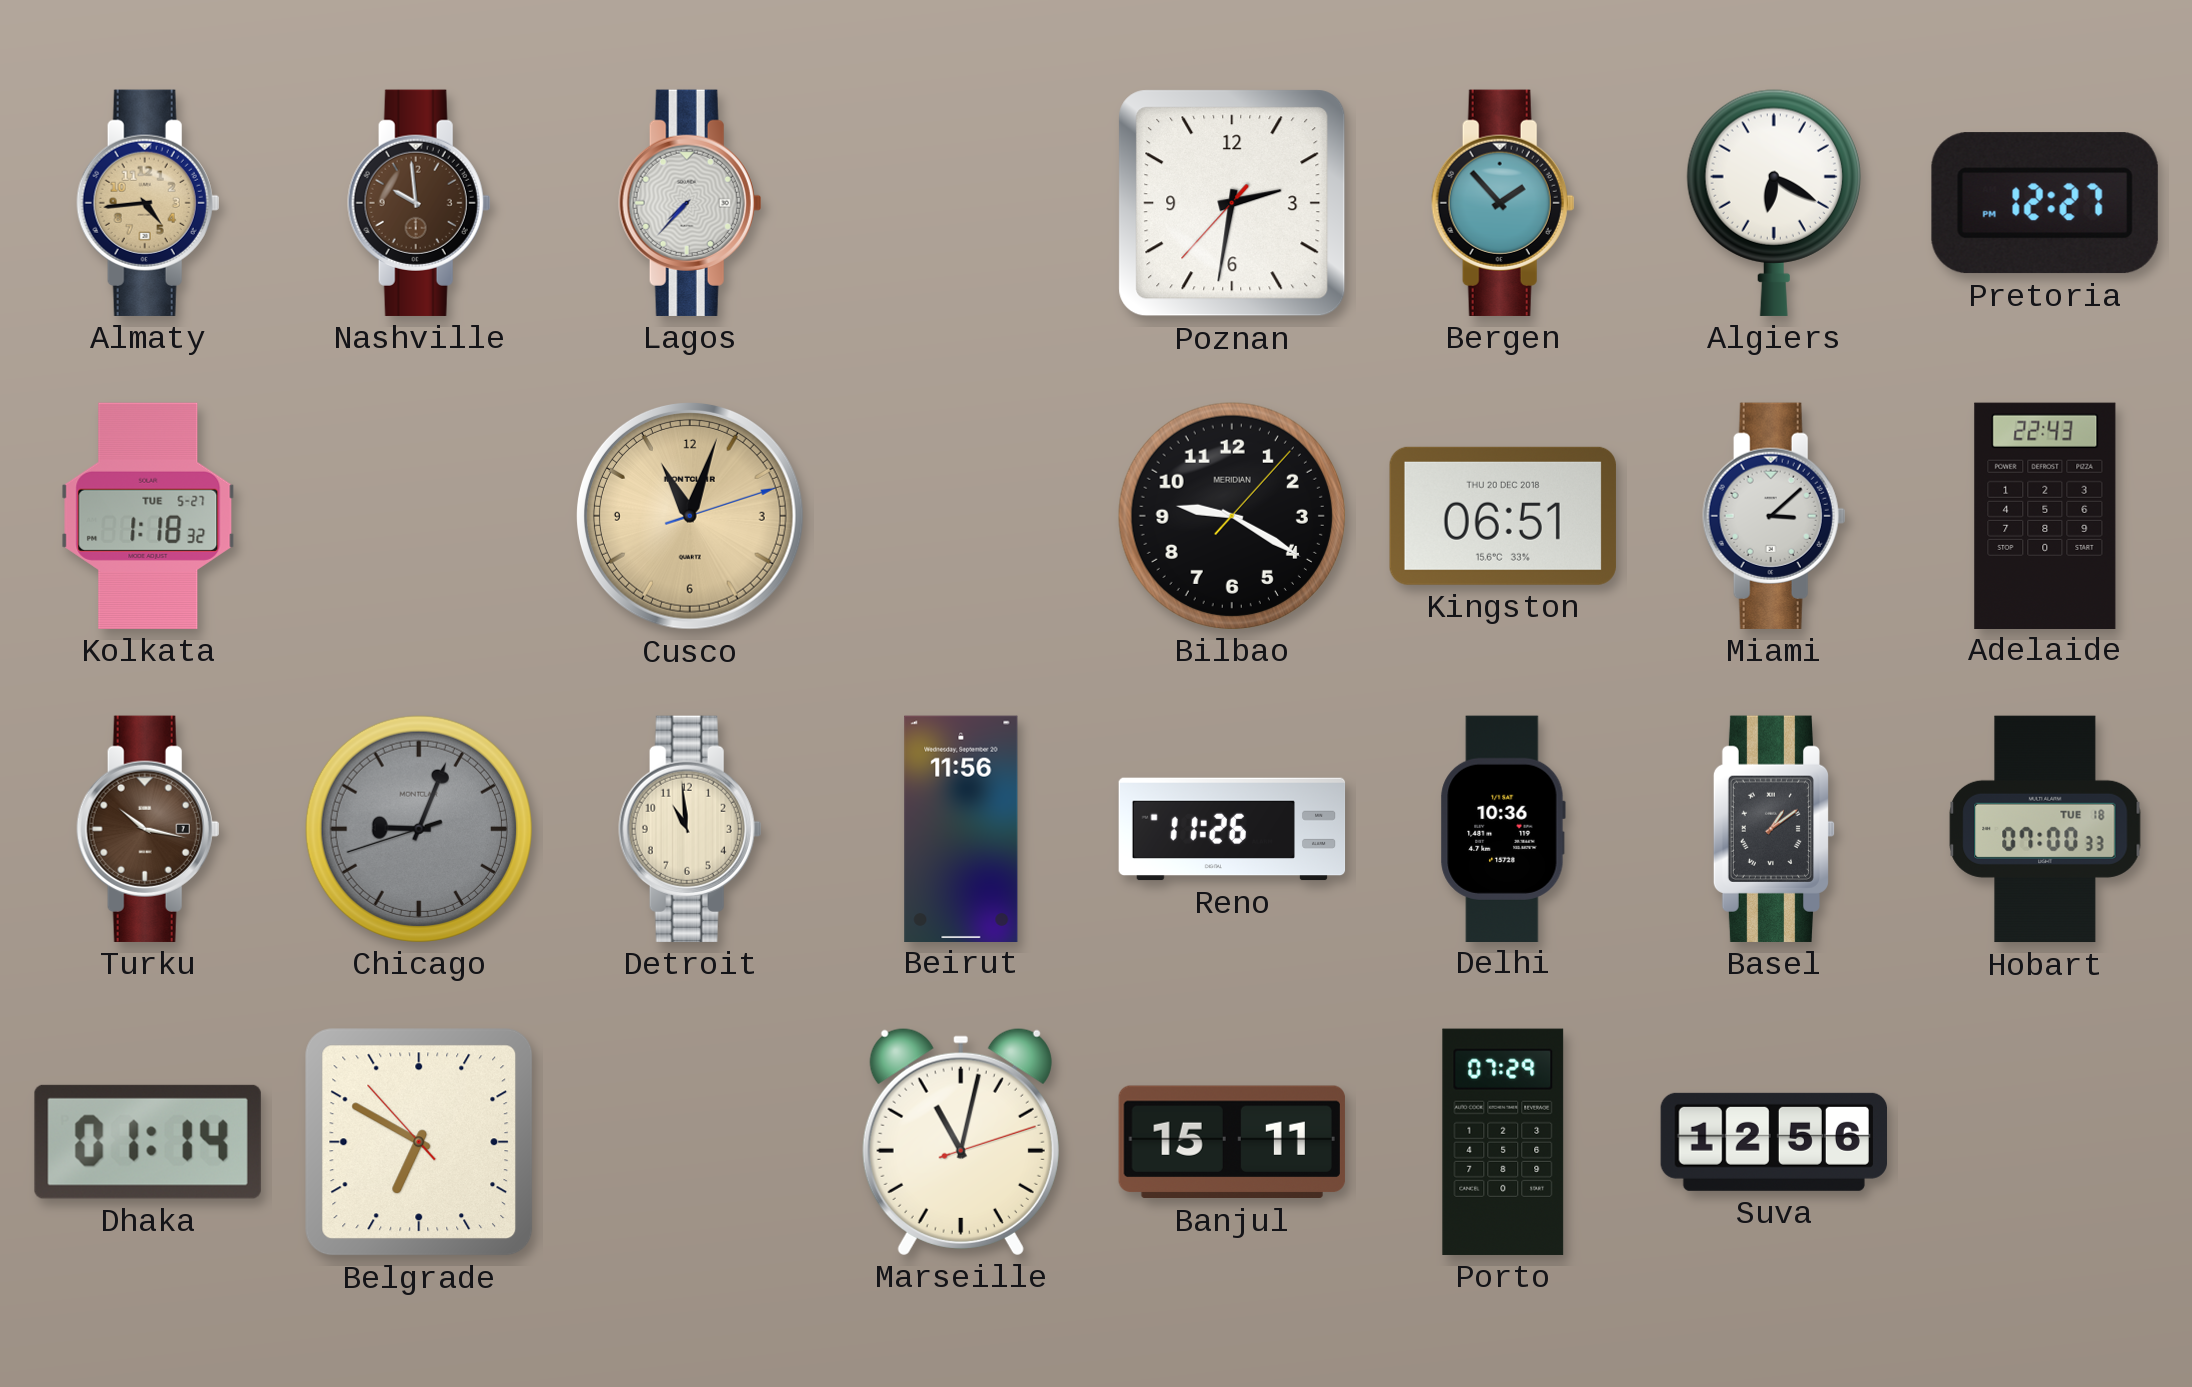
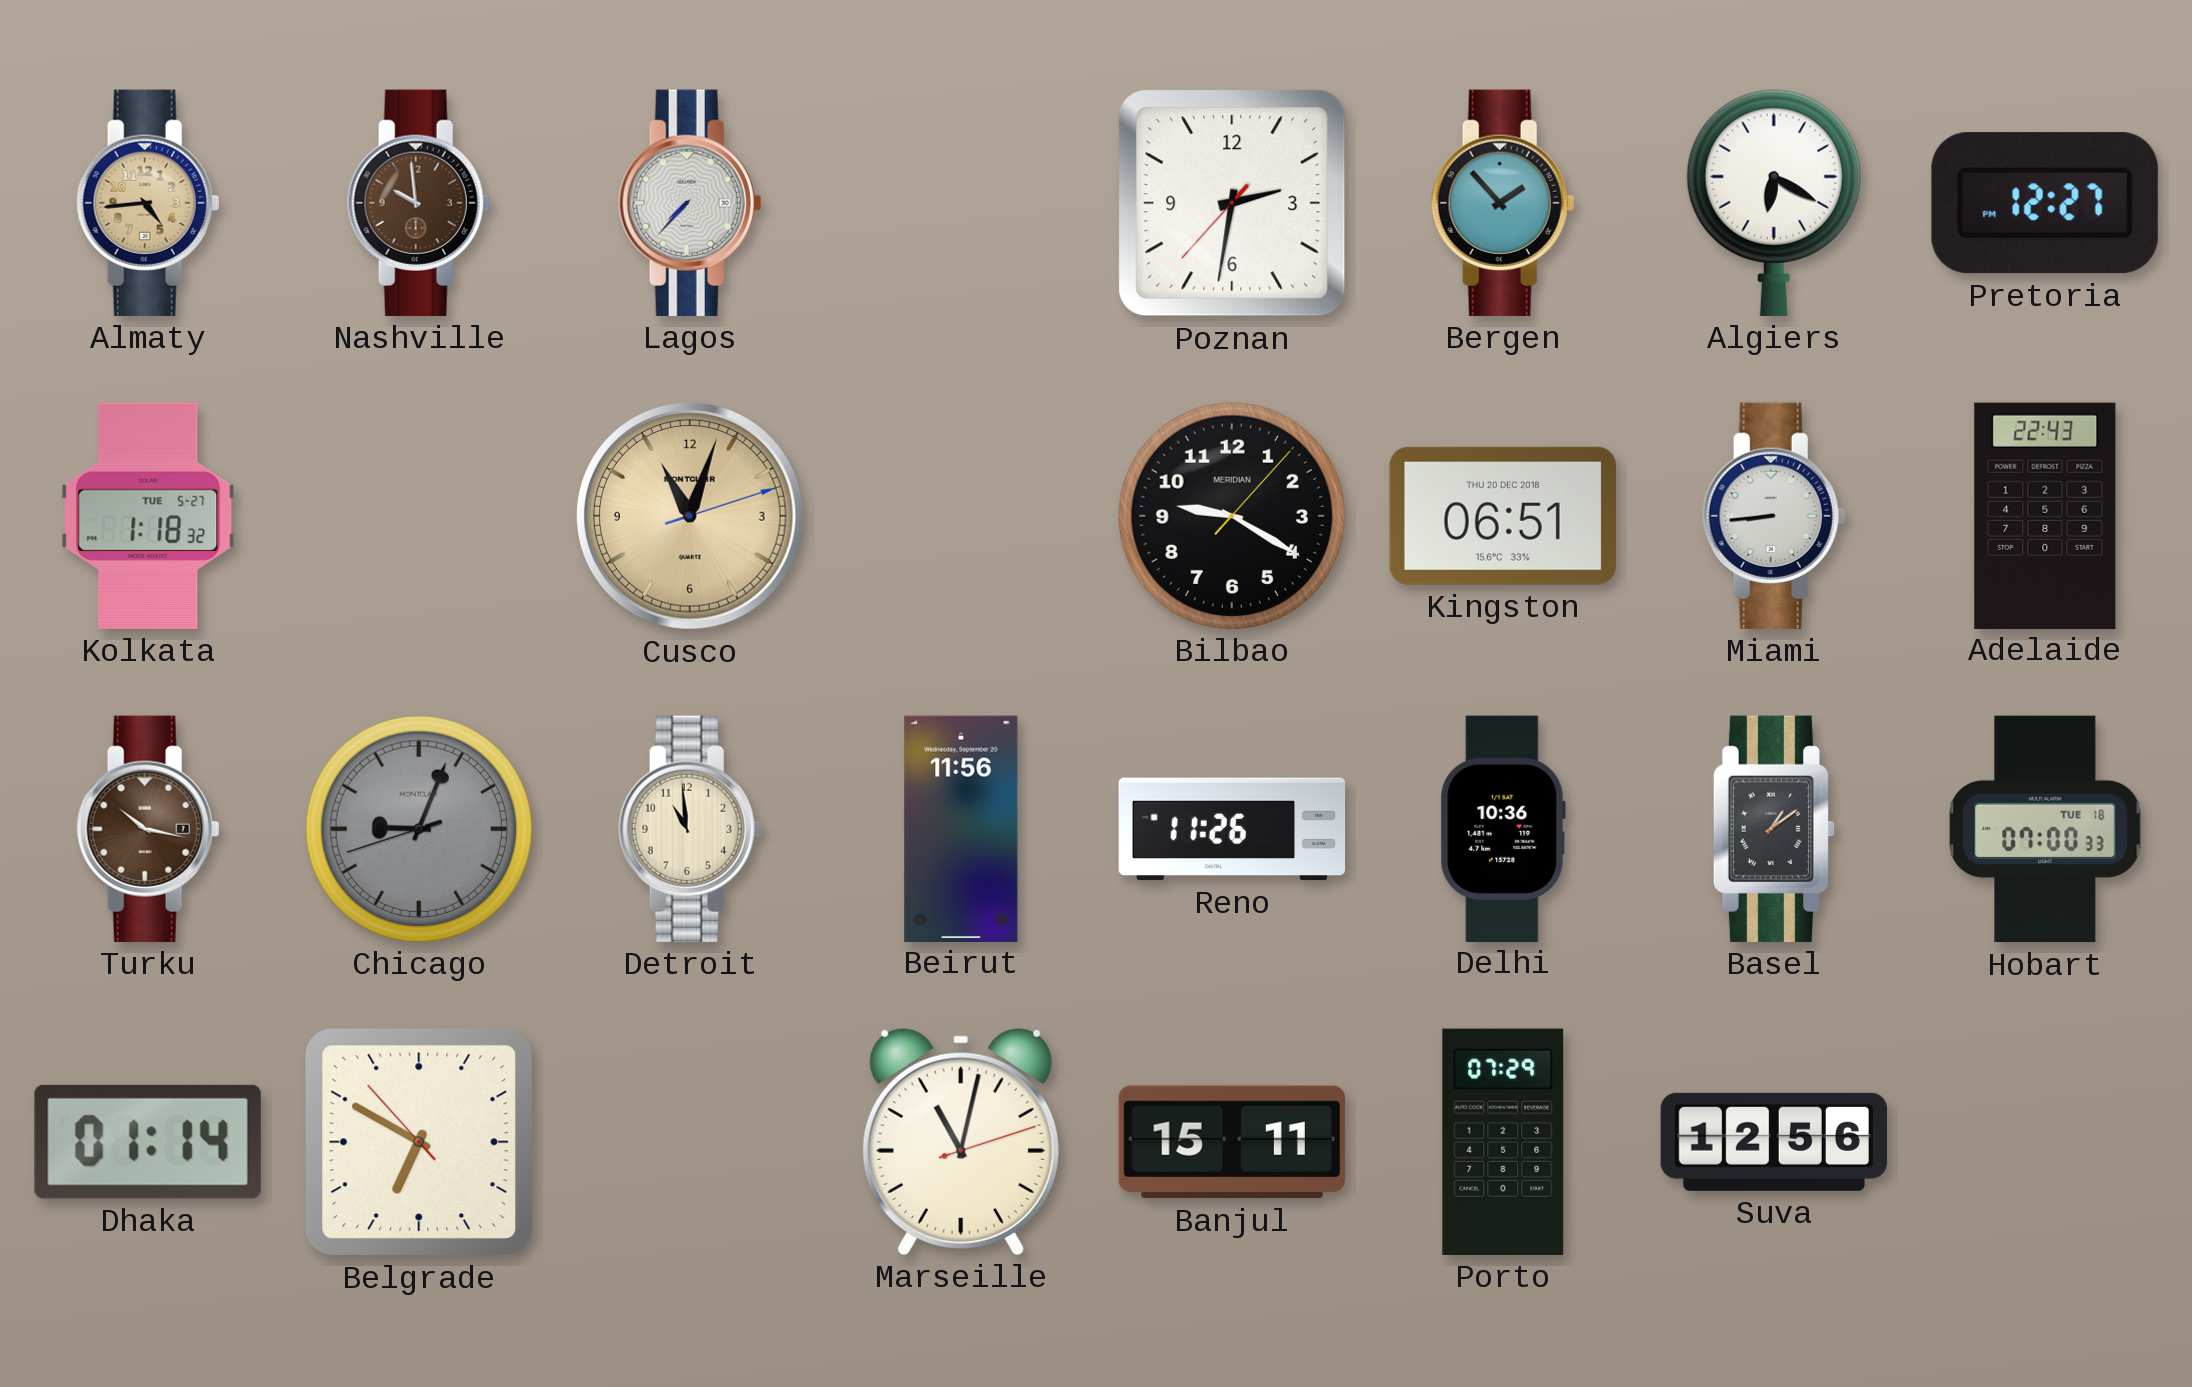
Miami: 3:08 -> 8:44 (1774, 516)
